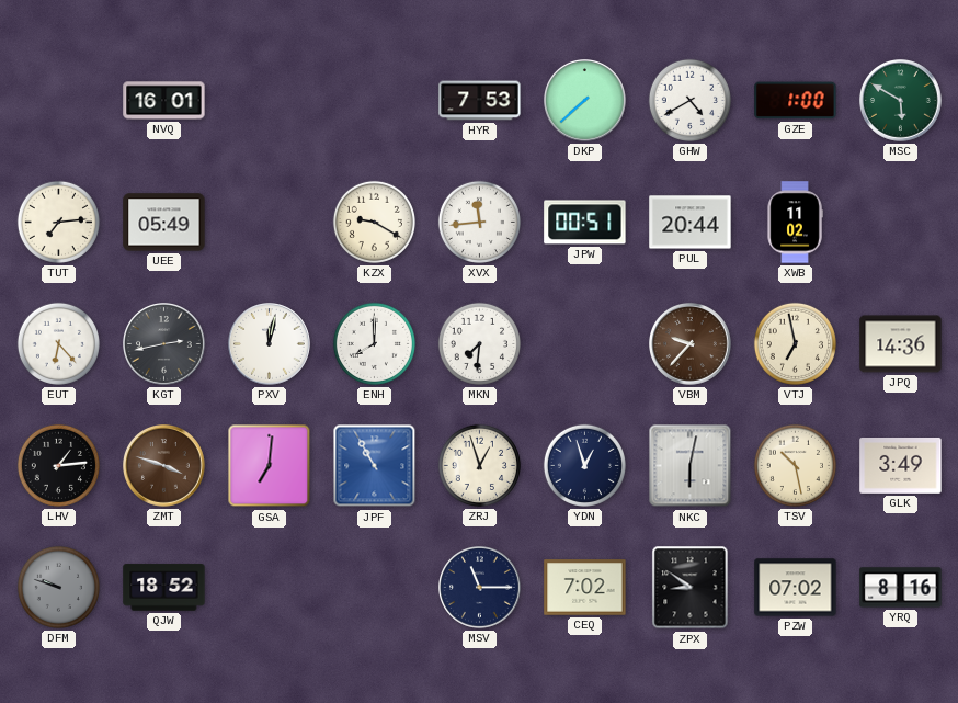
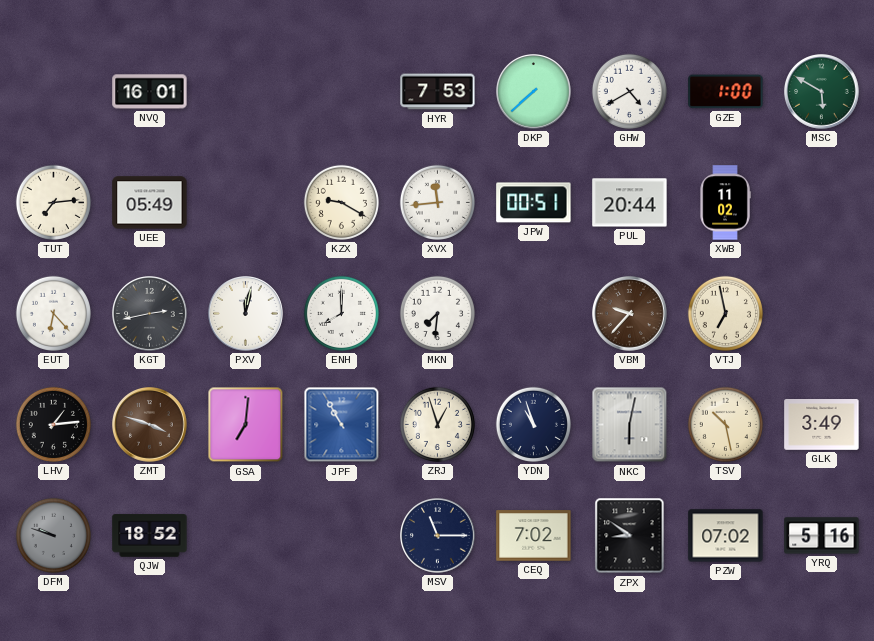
JPQ: 14:36 -> none (901, 344)
YDN: 12:57 -> 10:57 (533, 424)
YRQ: 8:16 -> 5:16 (822, 536)
